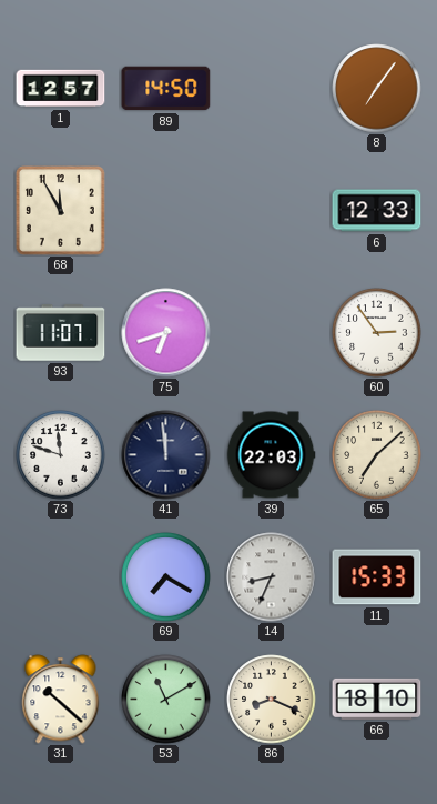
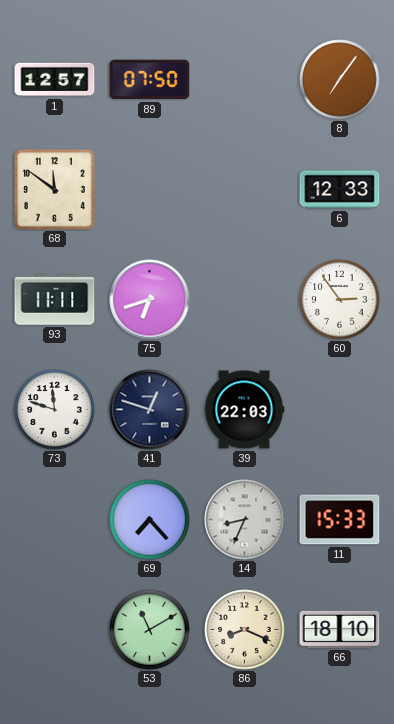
89: 14:50 -> 07:50 (150, 80)
68: 11:55 -> 11:51 (54, 189)
93: 11:07 -> 11:11 (55, 300)
41: 11:59 -> 12:48 (150, 410)
65: 7:08 -> none (377, 455)
69: 7:20 -> 7:23 (150, 520)
31: 10:22 -> none (61, 700)
